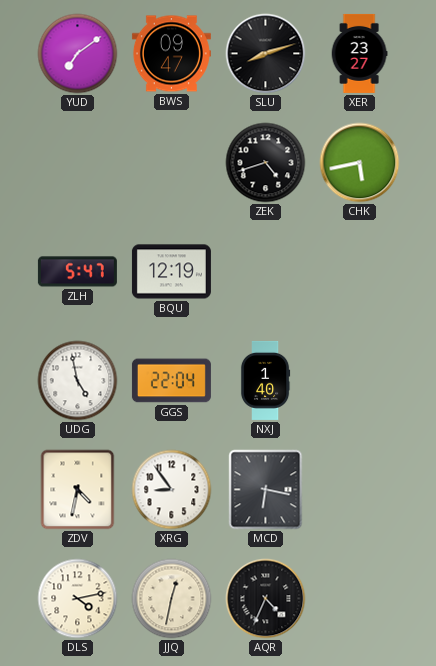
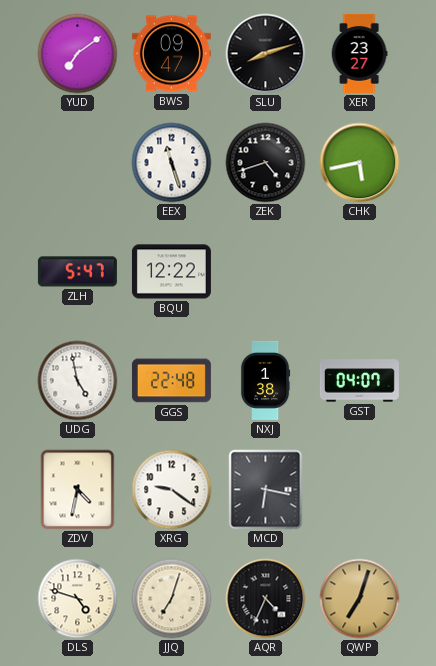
EEX: none -> 11:27 (172, 163)
BQU: 12:19 -> 12:22 (171, 272)
GGS: 22:04 -> 22:48 (171, 381)
NXJ: 1:40 -> 1:38 (265, 380)
GST: none -> 04:07 (359, 381)
XRG: 8:54 -> 9:21 (172, 490)
DLS: 4:13 -> 4:48 (78, 599)
JJQ: 12:32 -> 7:03 (172, 599)
QWP: none -> 7:03 (360, 599)
